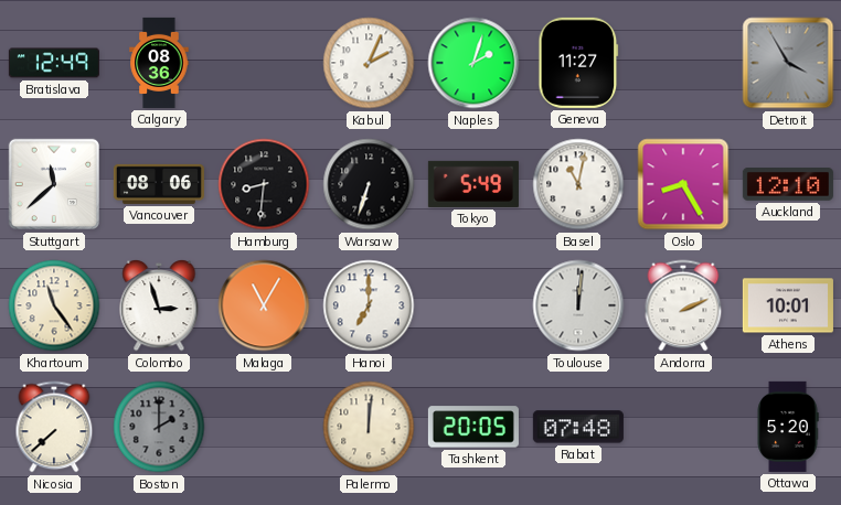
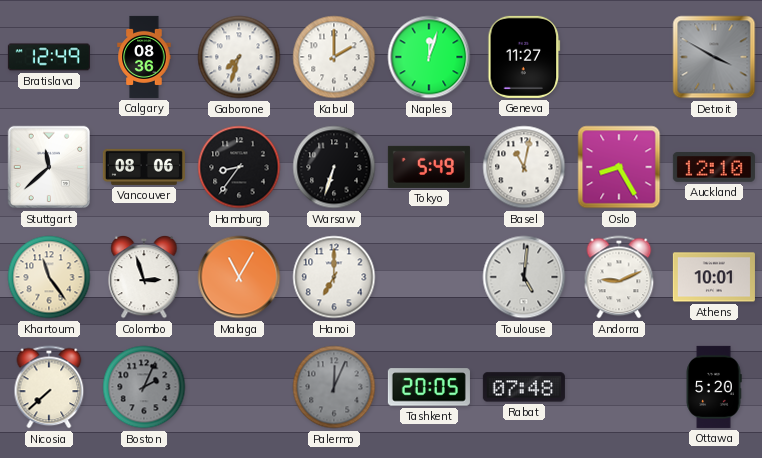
Gaborone: none -> 7:33 (239, 57)
Kabul: 2:04 -> 2:00 (334, 57)
Naples: 2:03 -> 12:03 (429, 57)
Detroit: 3:55 -> 3:50 (714, 57)
Hamburg: 8:31 -> 8:36 (239, 167)
Toulouse: 12:01 -> 5:01 (524, 277)
Andorra: 2:11 -> 9:11 (619, 277)
Boston: 2:00 -> 2:04 (144, 387)
Palermo: 12:01 -> 12:04 (334, 387)
Palermo dial: cream -> grey (334, 387)
